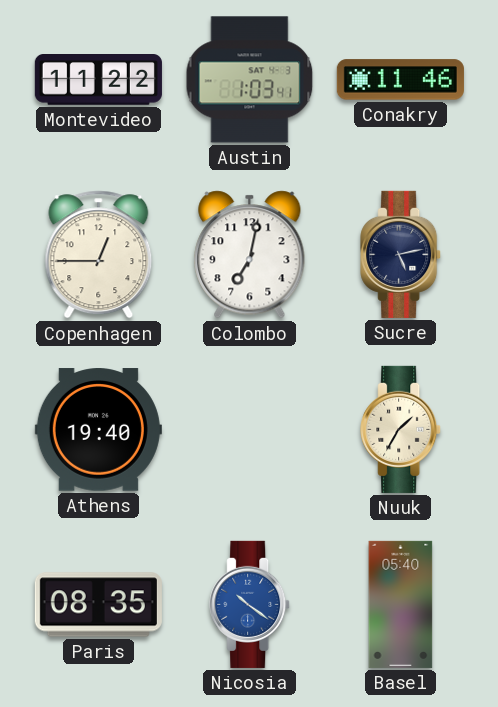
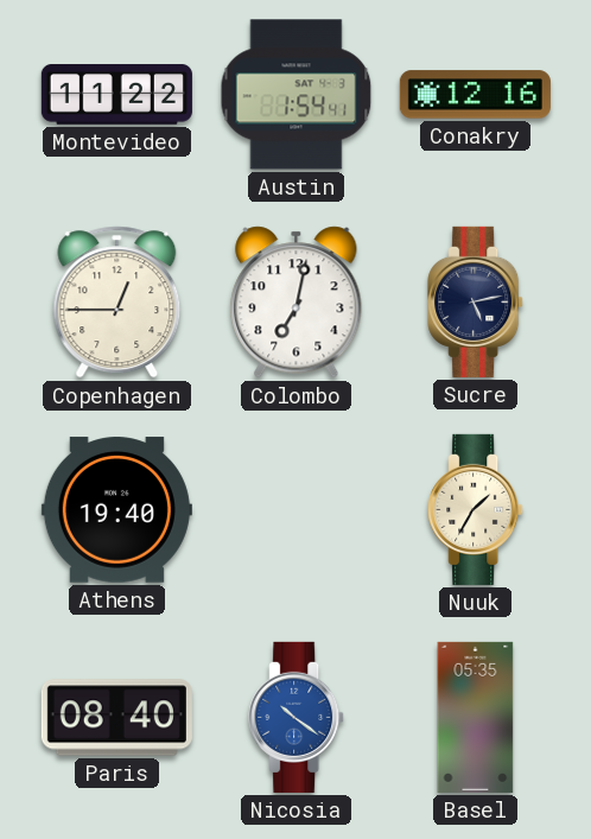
Austin: 1:03 -> 1:54 (297, 95)
Conakry: 11:46 -> 12:16 (475, 95)
Paris: 08:35 -> 08:40 (116, 718)
Basel: 05:40 -> 05:35 (476, 717)
